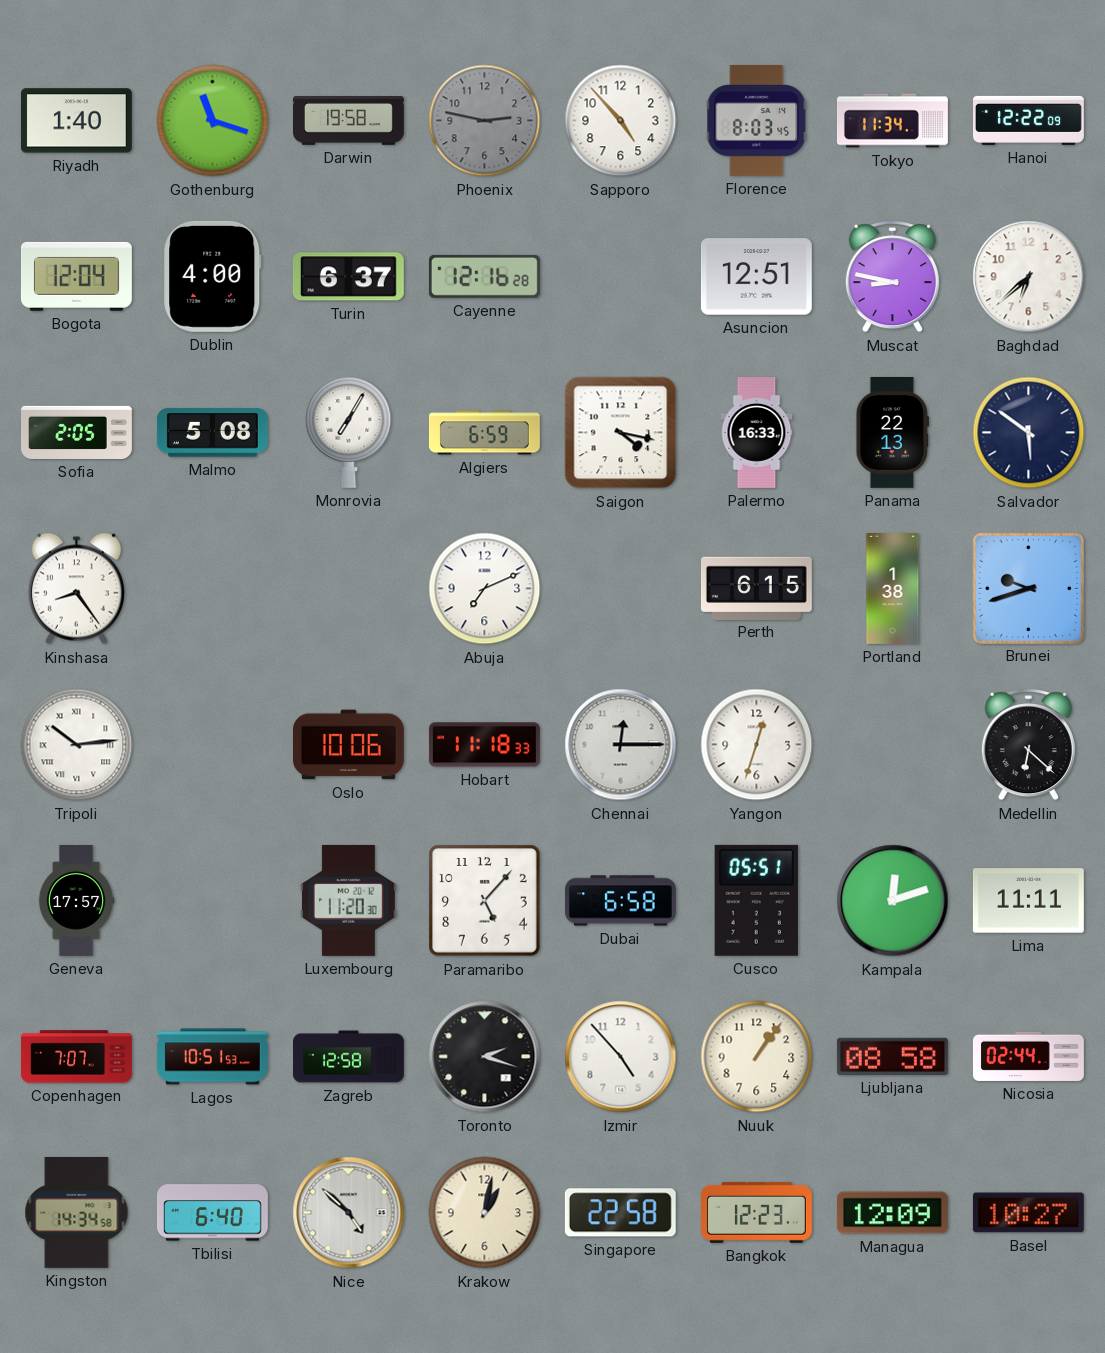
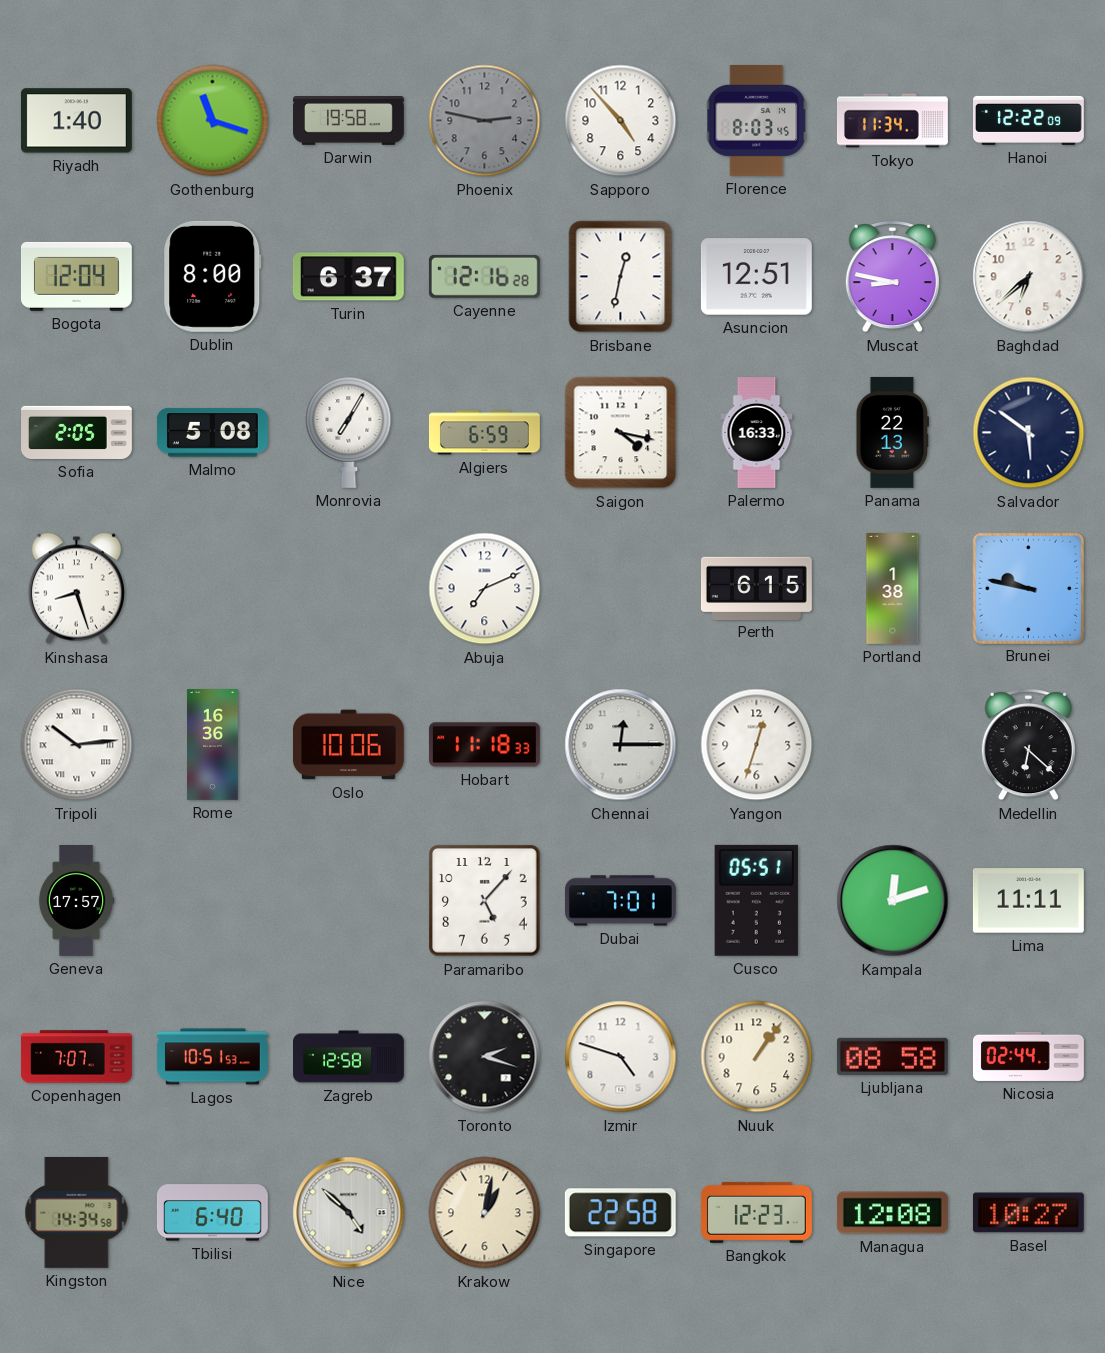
Dublin: 4:00 -> 8:00 (213, 276)
Brisbane: none -> 12:32 (621, 277)
Kinshasa: 8:24 -> 8:27 (76, 589)
Brunei: 9:42 -> 9:47 (1028, 588)
Rome: none -> 16:36 (213, 745)
Luxembourg: 11:20 -> none (349, 900)
Dubai: 6:58 -> 7:01 (620, 901)
Izmir: 4:53 -> 4:48 (621, 1057)
Managua: 12:09 -> 12:08 (892, 1213)
